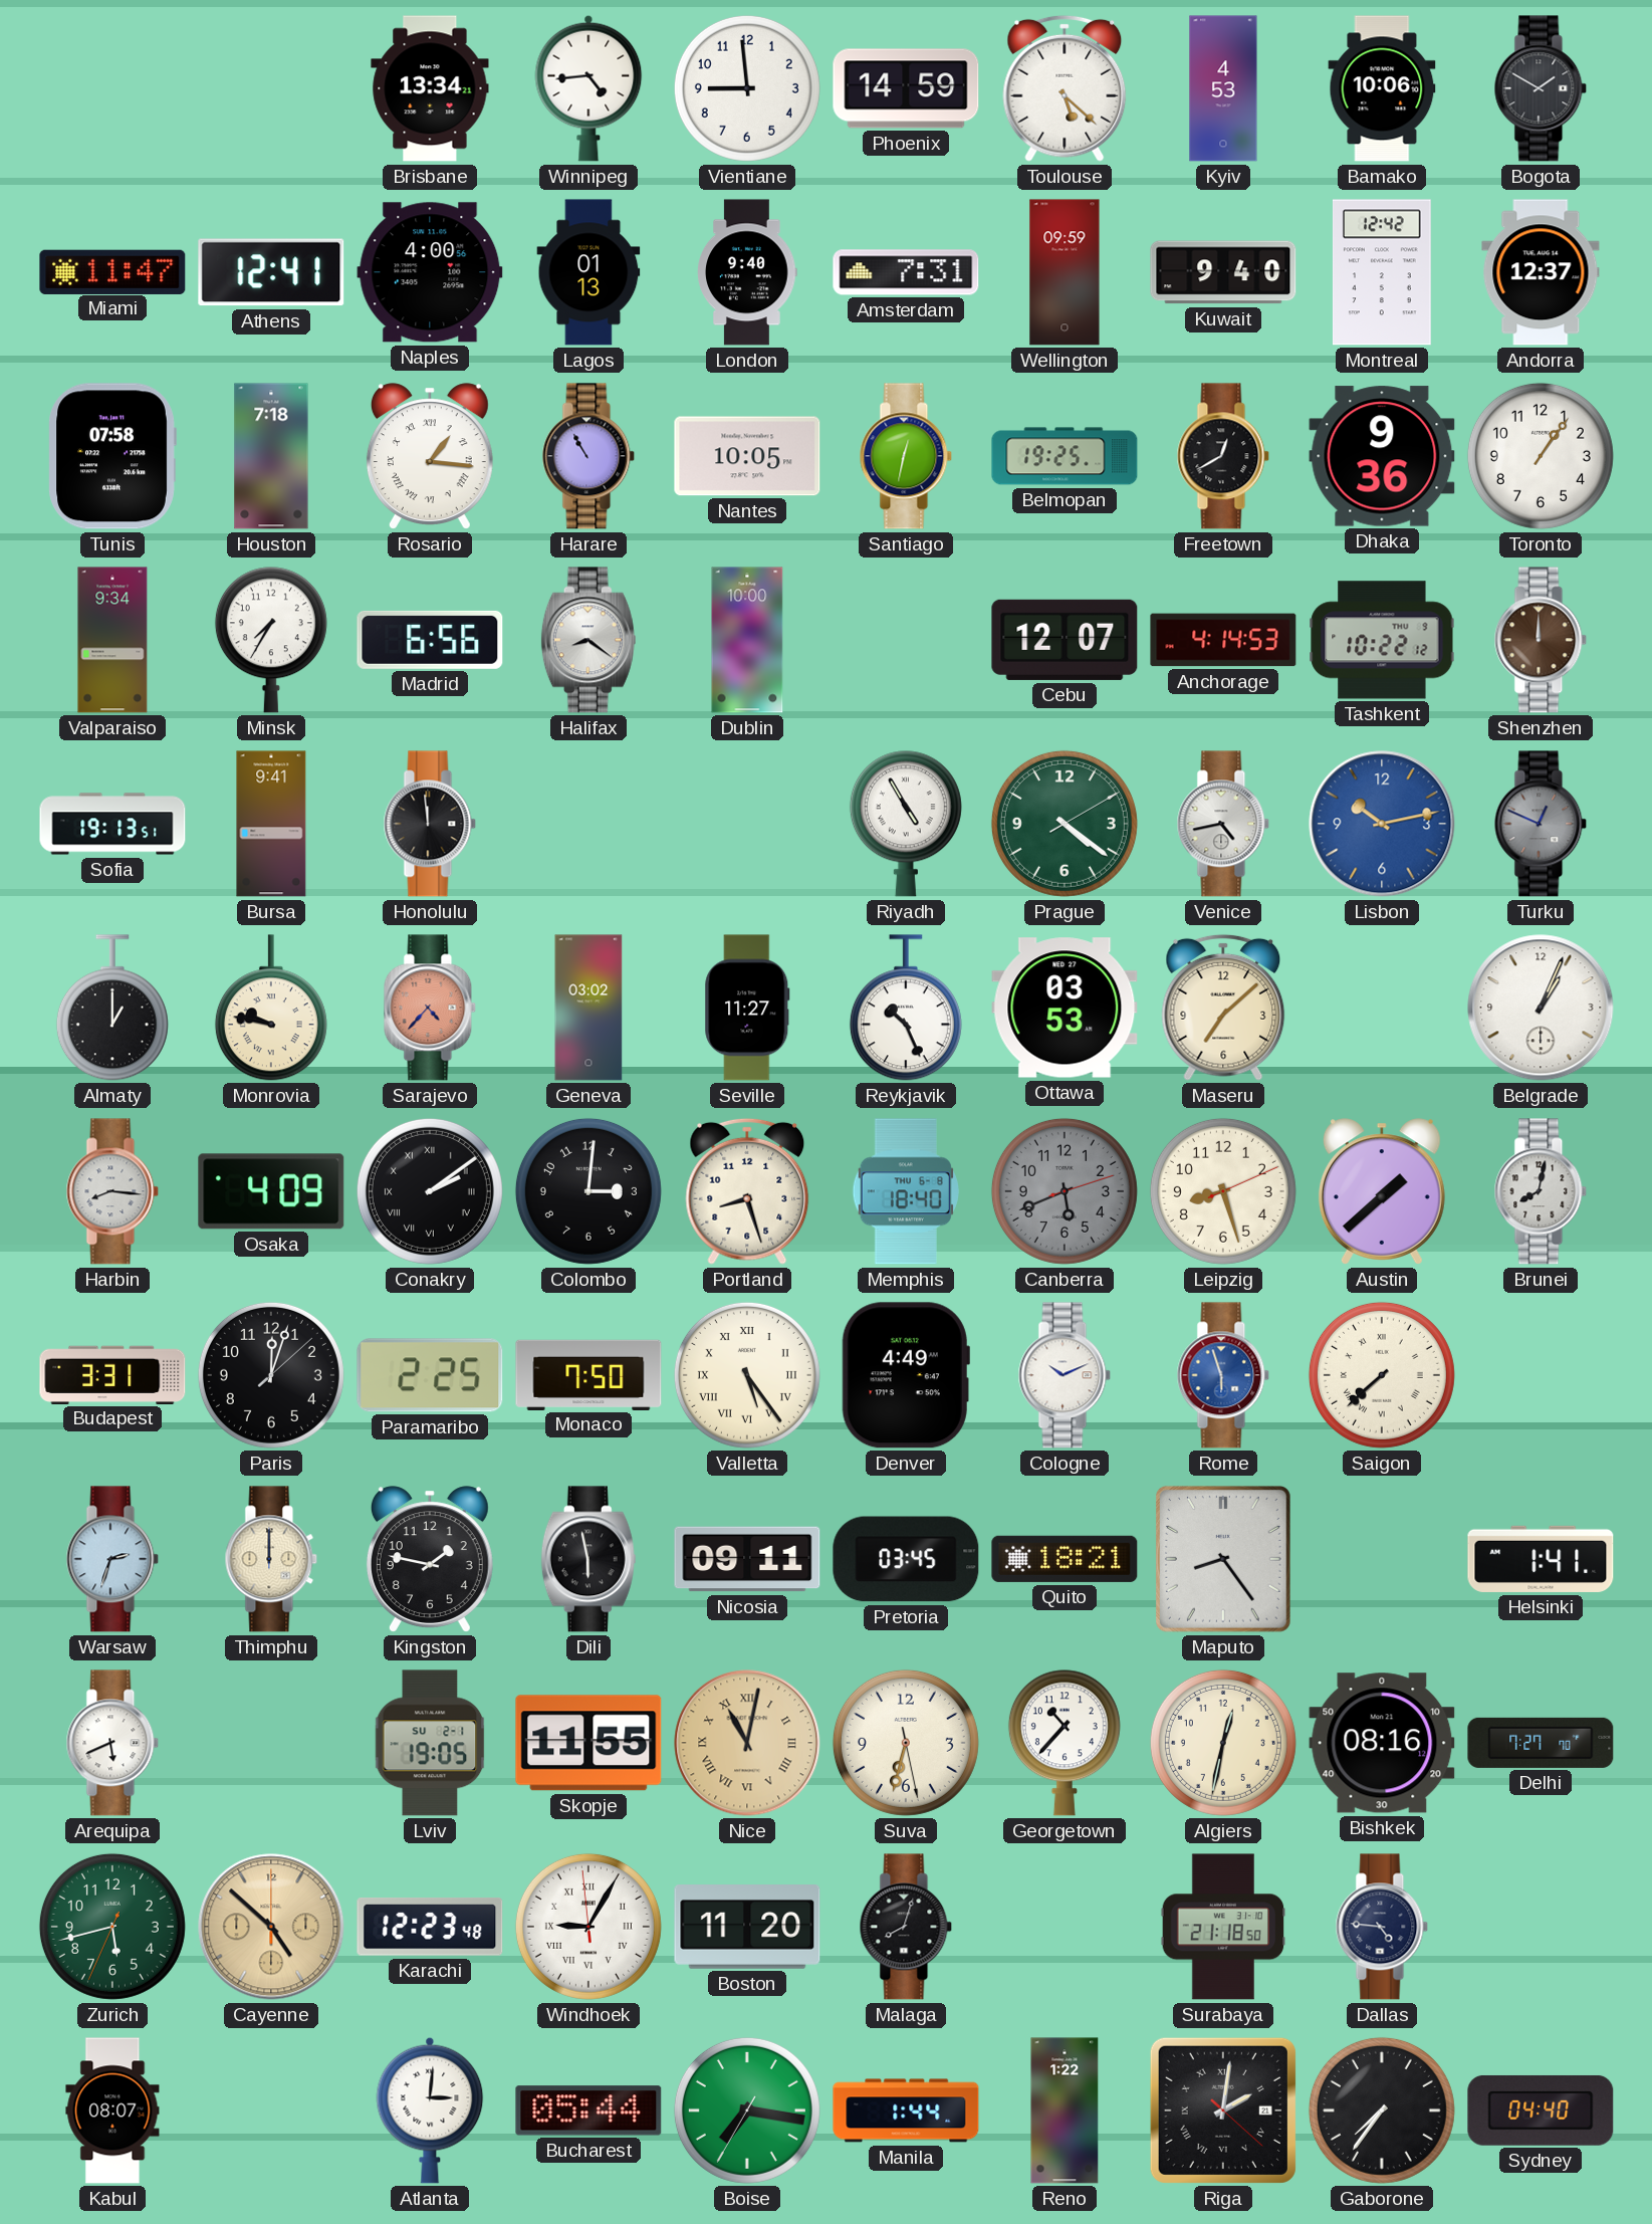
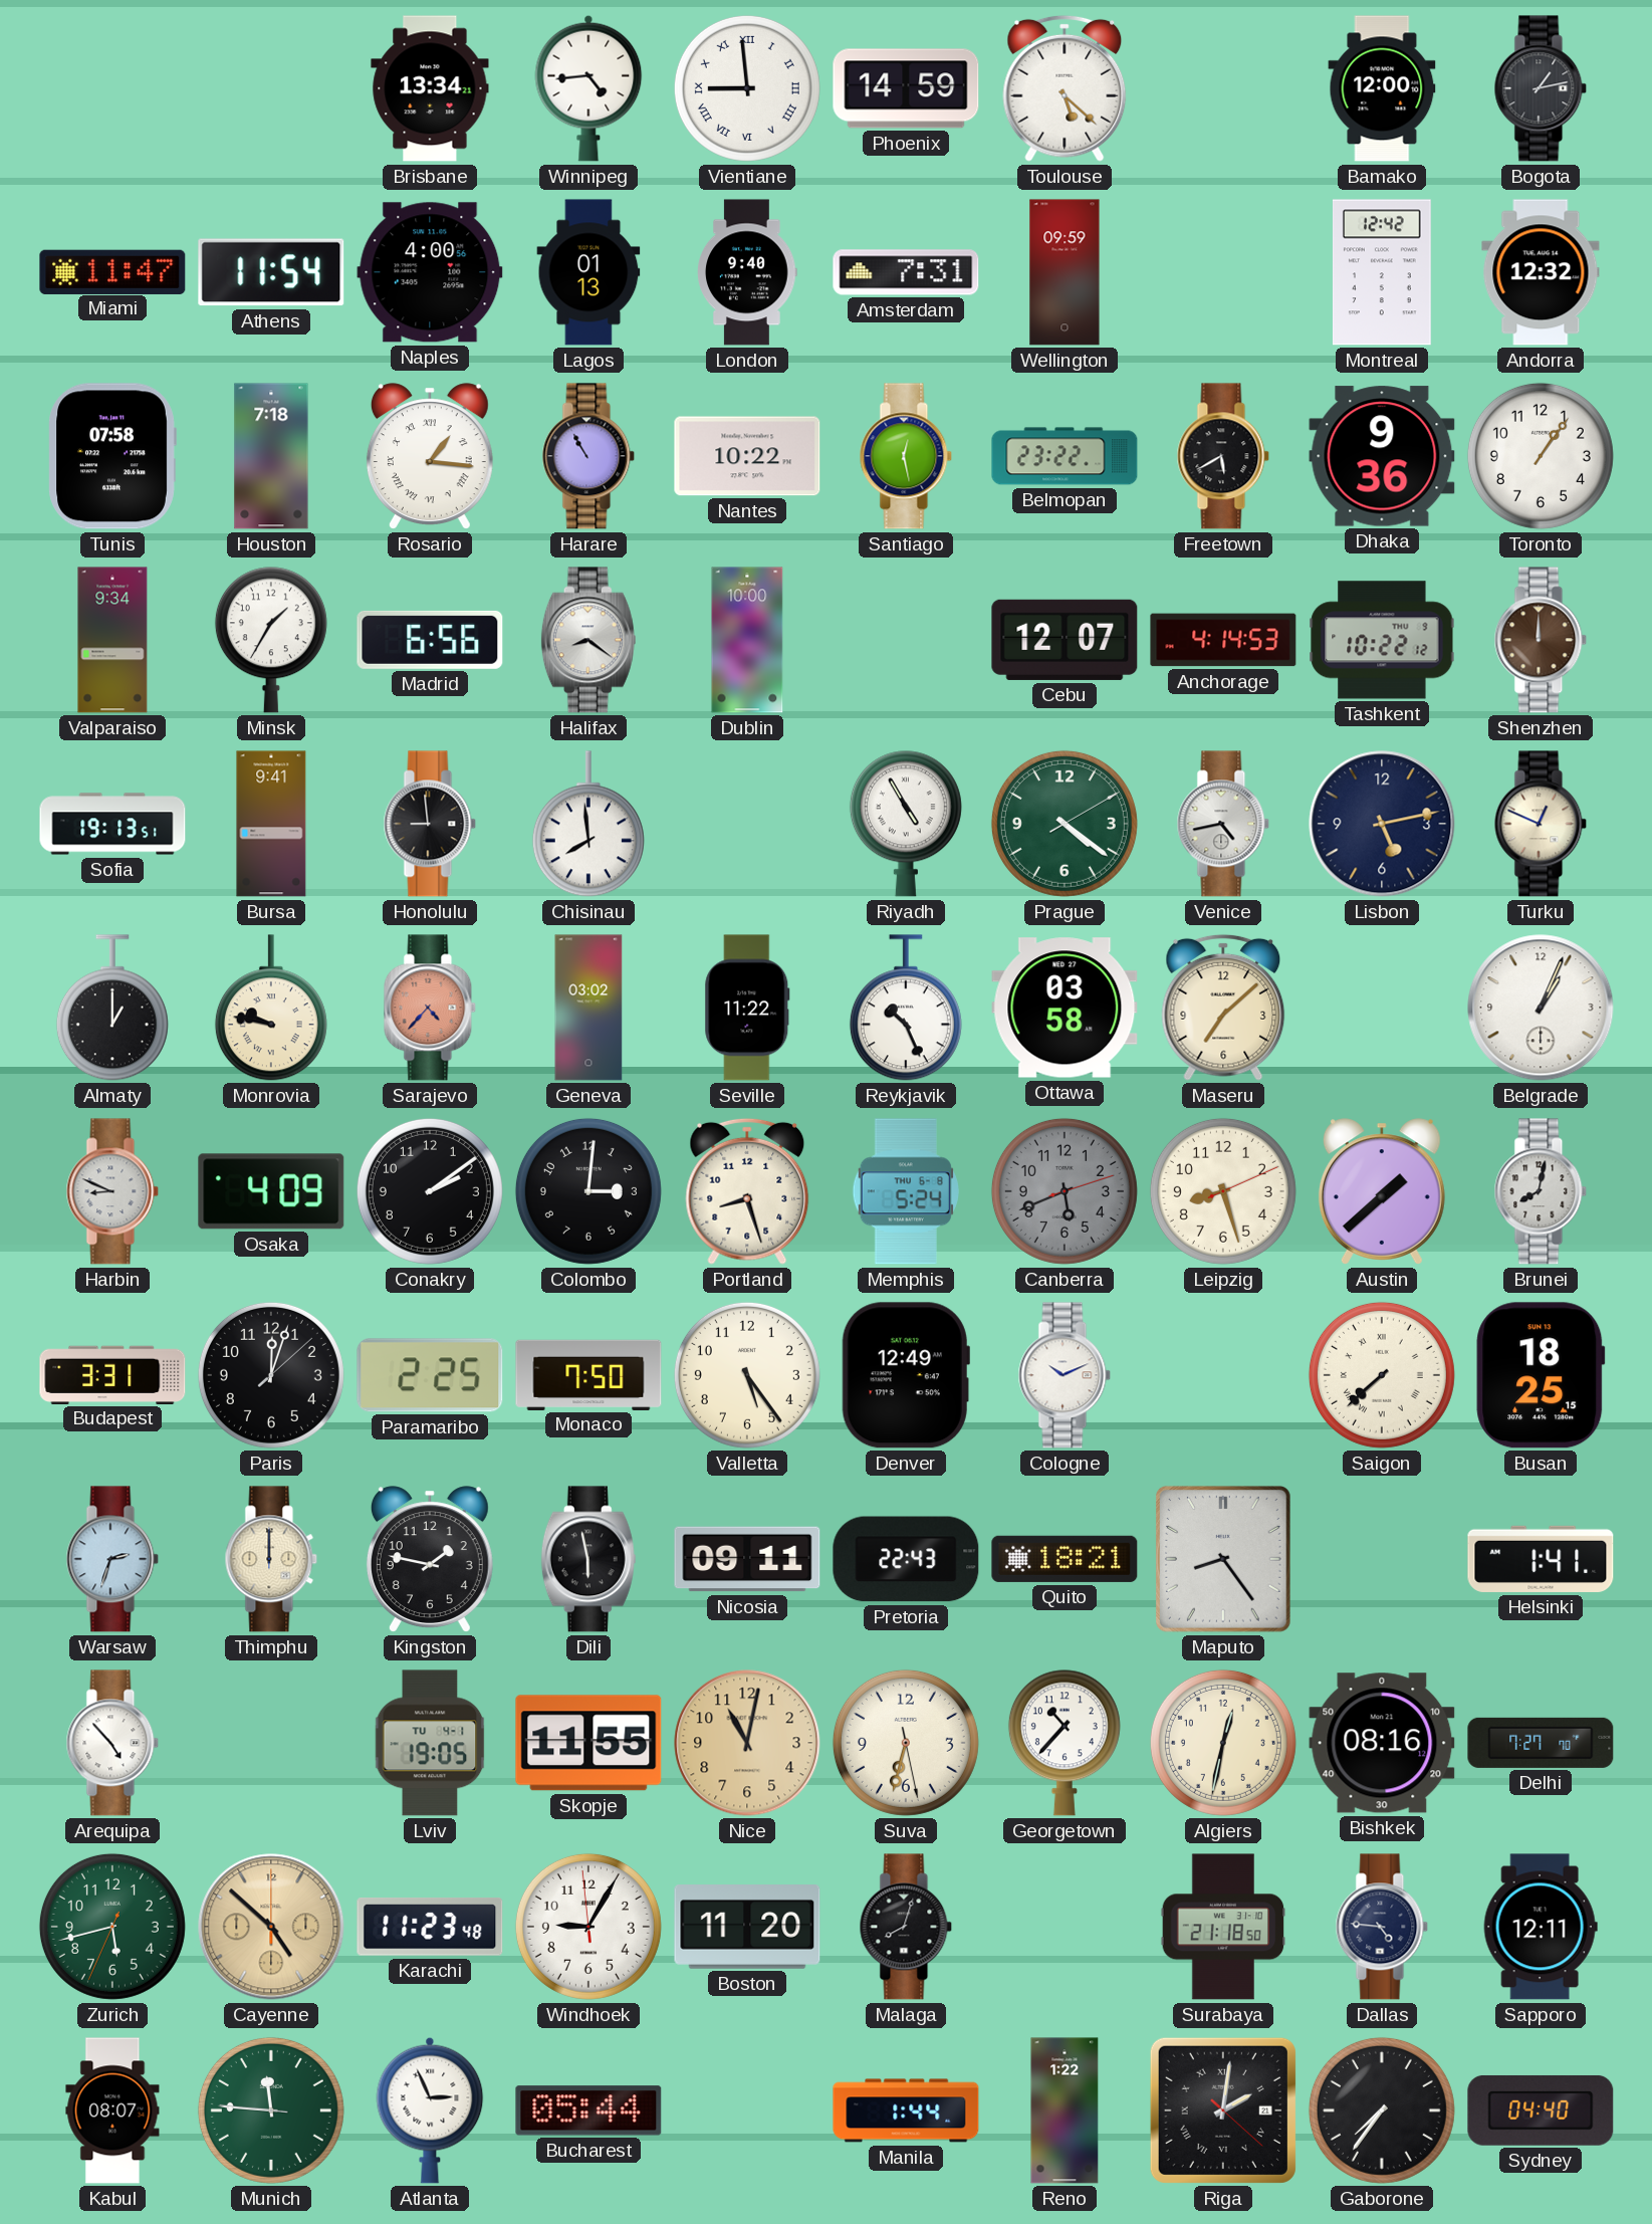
Vientiane numerals: Arabic -> Roman (747, 88)
Kyiv: 4:53 -> none (1223, 88)
Bamako: 10:06 -> 12:00 (1382, 88)
Bogota: 1:50 -> 1:13 (1541, 88)
Athens: 12:41 -> 11:54 (271, 272)
Kuwait: 9:40 -> none (1223, 272)
Andorra: 12:37 -> 12:32 (1541, 272)
Nantes: 10:05 -> 10:22 (747, 456)
Santiago: 12:32 -> 12:28 (906, 456)
Belmopan: 19:25 -> 23:22 (1065, 456)
Freetown: 12:40 -> 5:40 (1223, 456)
Minsk: 7:35 -> 1:35 (271, 640)
Honolulu: 11:59 -> 8:59 (430, 824)
Chisinau: none -> 7:59 (588, 824)
Lisbon: 10:13 -> 5:13 (1382, 824)
Lisbon dial: blue -> navy (1382, 824)
Turku dial: grey -> cream (1541, 824)
Seville: 11:27 -> 11:22 (747, 1008)
Ottawa: 03:53 -> 03:58 (1065, 1008)
Harbin: 8:16 -> 8:49 (112, 1191)
Conakry numerals: Roman -> Arabic (430, 1191)
Memphis: 18:40 -> 5:24 (906, 1191)
Valletta numerals: Roman -> Arabic (747, 1375)
Denver: 4:49 -> 12:49 (906, 1375)
Rome: 5:57 -> none (1223, 1375)
Busan: none -> 18:25 (1541, 1375)
Pretoria: 03:45 -> 22:43 (906, 1559)
Arequipa: 5:41 -> 4:53 (112, 1743)
Lviv date: SU 2-1 -> TU 4-1 (430, 1743)
Nice numerals: Roman -> Arabic (747, 1743)
Karachi: 12:23 -> 11:23 (430, 1928)
Windhoek numerals: Roman -> Arabic (588, 1927)
Sapporo: none -> 12:11 (1541, 1927)
Munich: none -> 11:45 (271, 2110)
Atlanta: 3:01 -> 2:56 (430, 2110)
Boise: 7:16 -> none (747, 2110)
